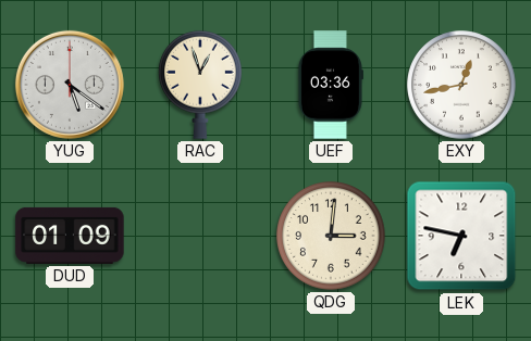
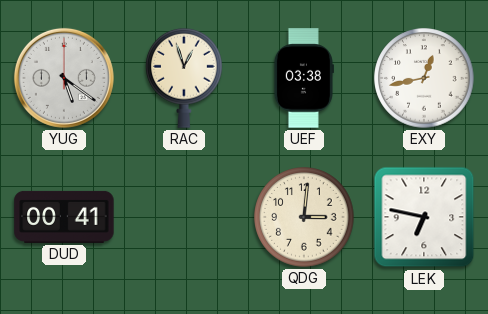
UEF: 03:36 -> 03:38 (303, 78)
DUD: 01:09 -> 00:41 (64, 217)
